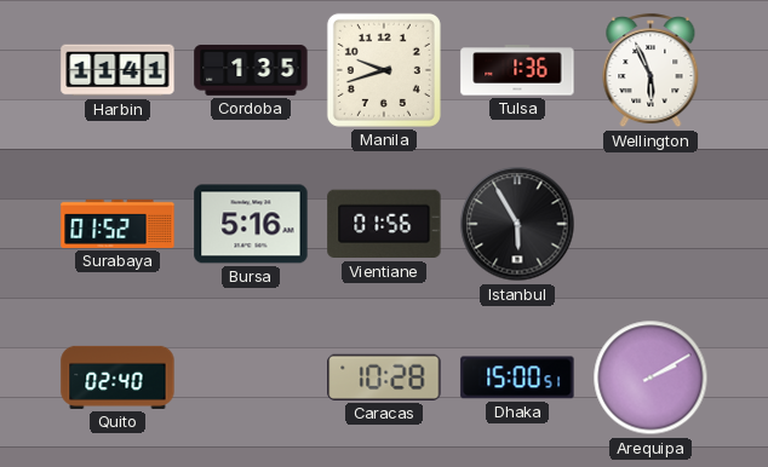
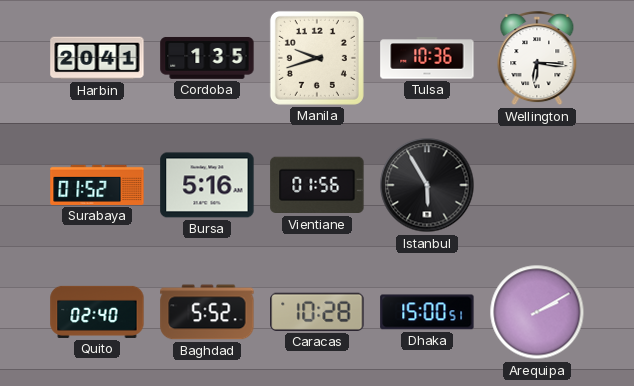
Harbin: 11:41 -> 20:41 (97, 58)
Tulsa: 1:36 -> 10:36 (427, 58)
Wellington: 5:56 -> 6:16 (537, 59)
Baghdad: none -> 5:52 (207, 312)
